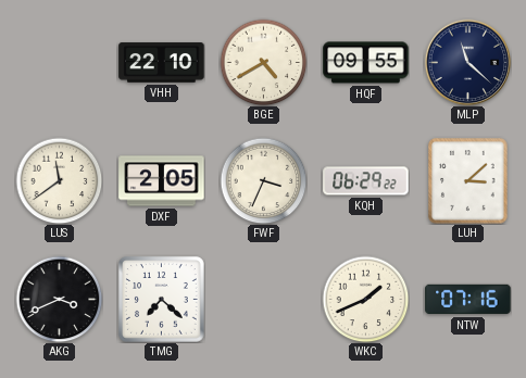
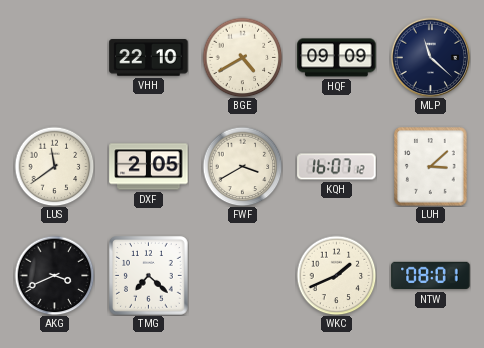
HQF: 09:55 -> 09:09 (337, 58)
FWF: 3:34 -> 3:40 (242, 166)
KQH: 06:29 -> 16:07 (337, 167)
NTW: 07:16 -> 08:01 (431, 276)
